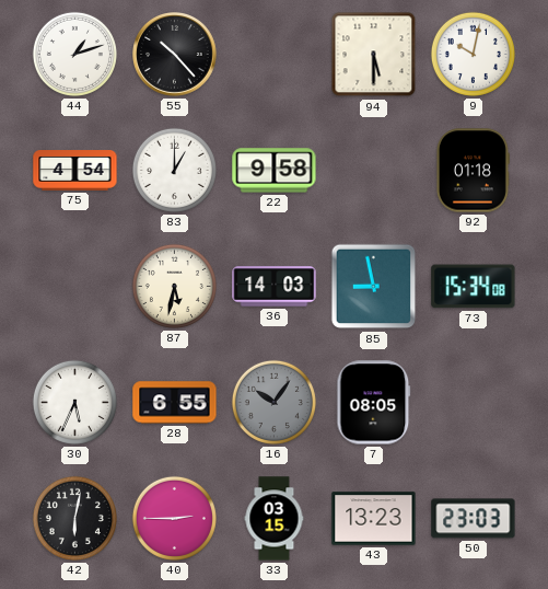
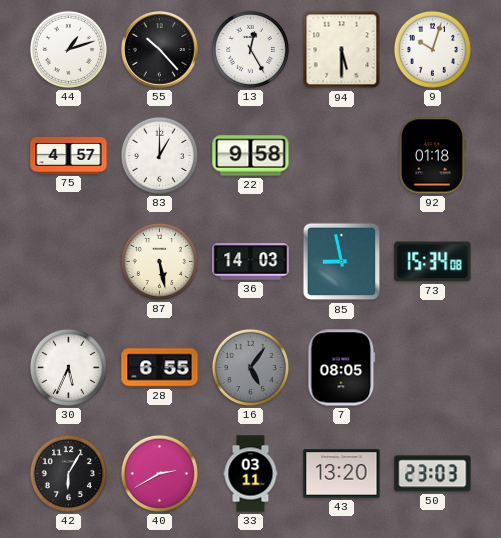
13: none -> 12:25 (250, 49)
9: 10:02 -> 10:03 (432, 49)
75: 4:54 -> 4:57 (69, 156)
87: 5:32 -> 5:28 (159, 261)
16: 10:06 -> 5:06 (250, 367)
42: 6:02 -> 6:05 (68, 473)
40: 2:45 -> 2:40 (159, 473)
33: 03:15 -> 03:11 (251, 474)
43: 13:23 -> 13:20 (342, 474)
